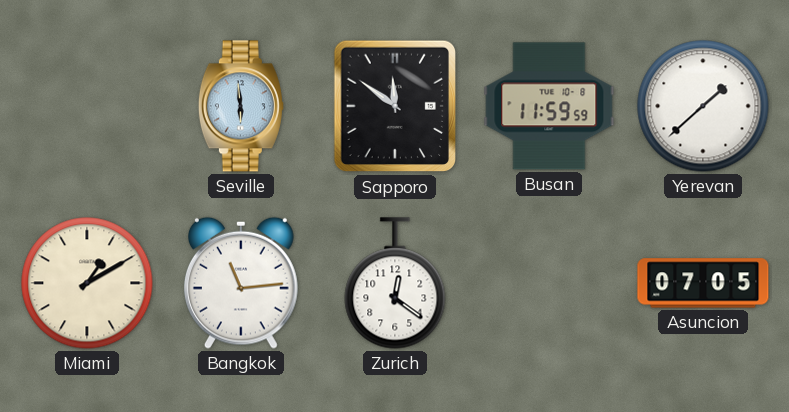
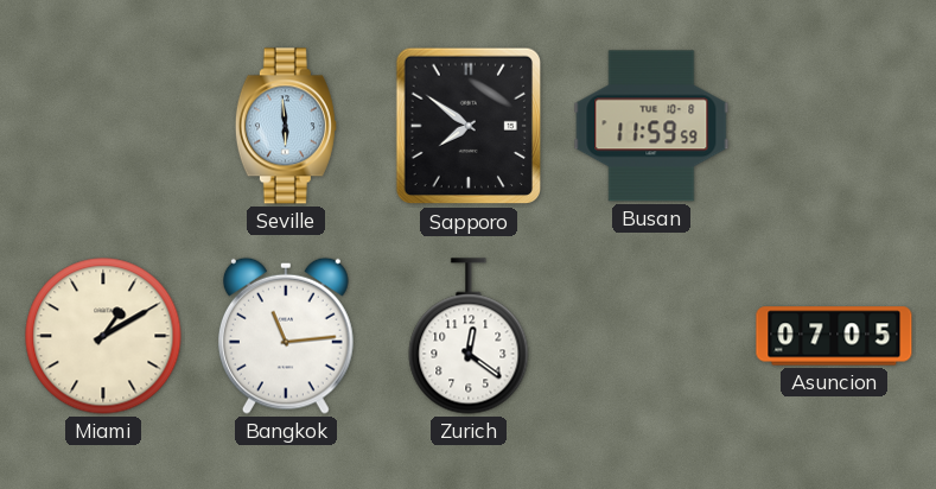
Sapporo: 11:51 -> 7:51 (467, 126)
Yerevan: 1:38 -> none (703, 106)
